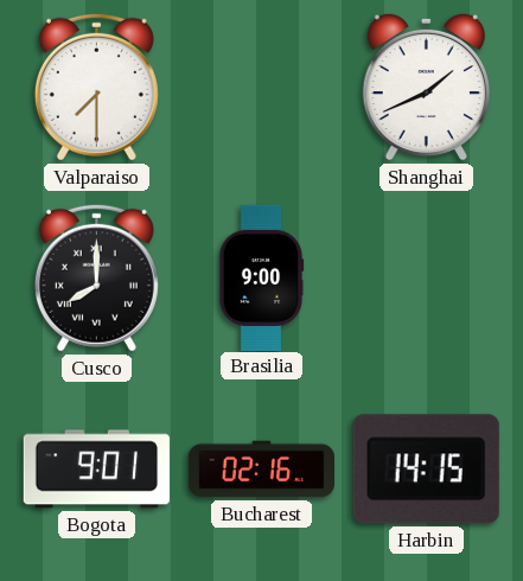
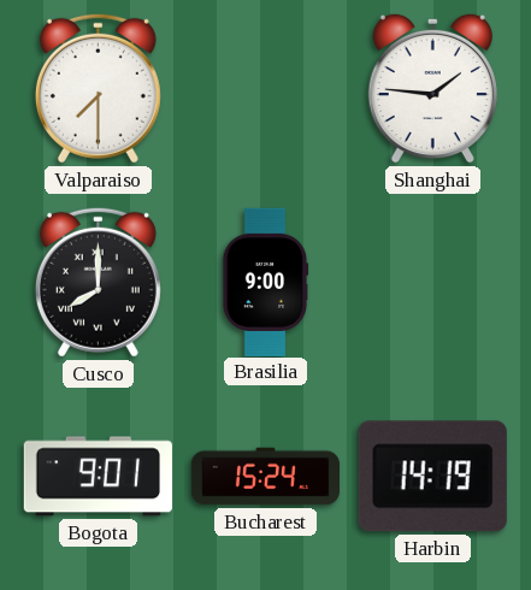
Shanghai: 1:41 -> 1:46 (432, 88)
Bucharest: 02:16 -> 15:24 (265, 477)
Harbin: 14:15 -> 14:19 (432, 477)
